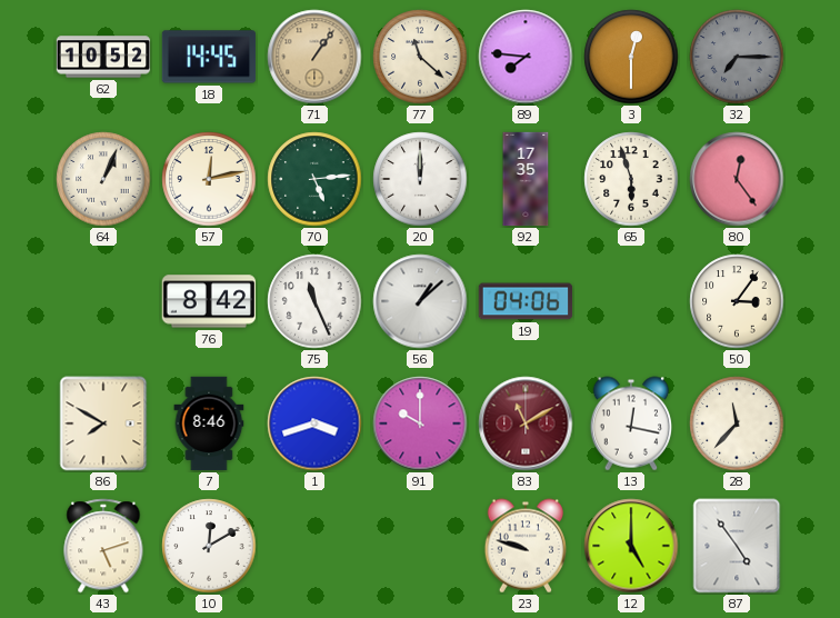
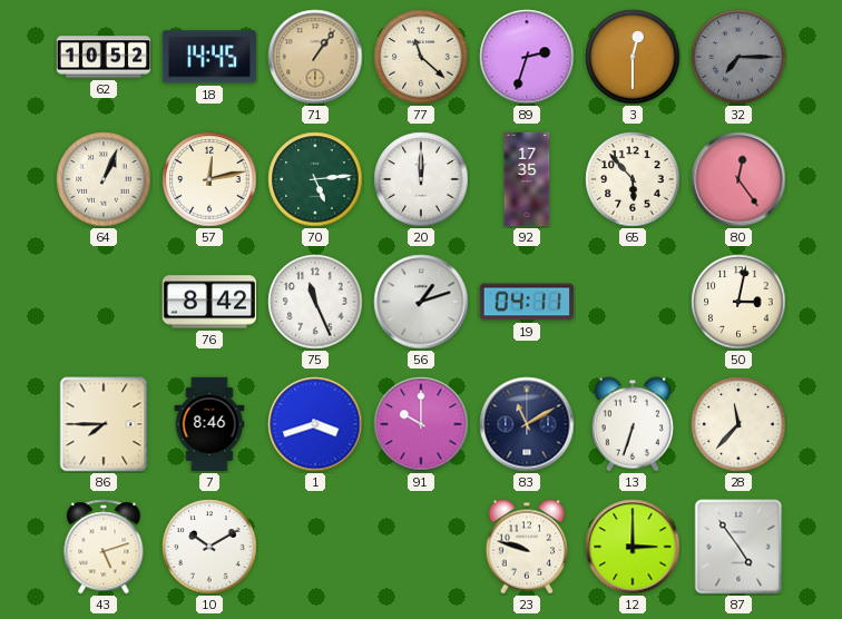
89: 7:46 -> 2:33 (527, 57)
65: 5:57 -> 5:53 (633, 179)
56: 1:08 -> 1:12 (421, 302)
19: 04:06 -> 04:11 (527, 302)
50: 3:06 -> 3:02 (738, 302)
86: 7:50 -> 7:45 (104, 424)
83 dial: burgundy -> navy (527, 424)
13: 12:17 -> 6:33 (631, 424)
10: 12:10 -> 10:10 (209, 547)
12: 5:00 -> 3:00 (633, 547)
